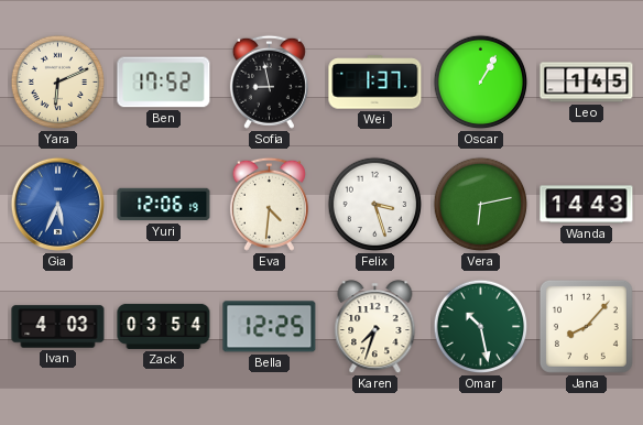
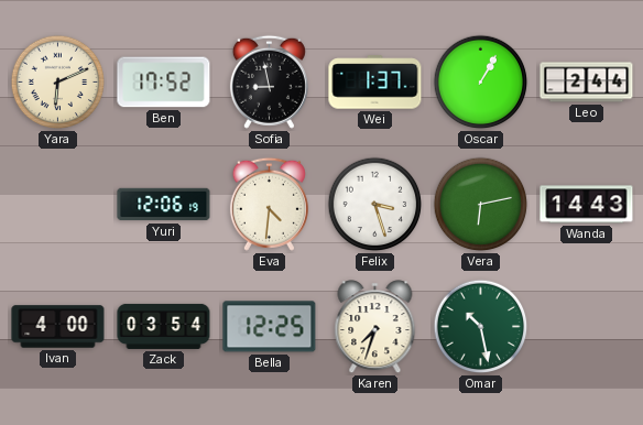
Leo: 1:45 -> 2:44 (587, 83)
Gia: 5:34 -> none (57, 204)
Ivan: 4:03 -> 4:00 (58, 327)
Jana: 8:07 -> none (586, 326)
